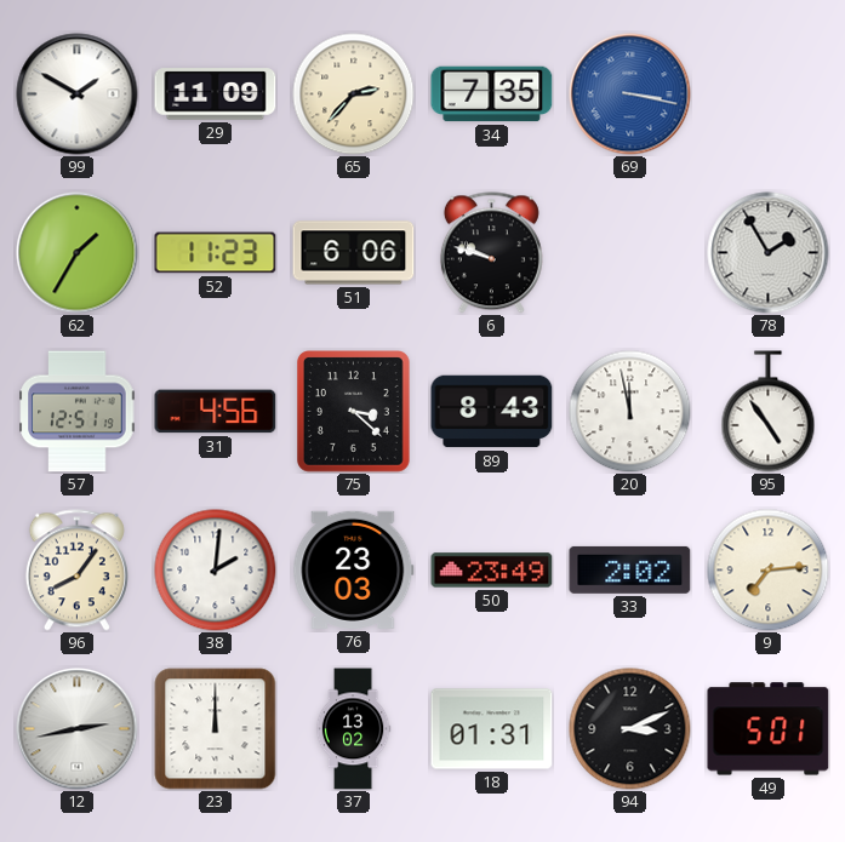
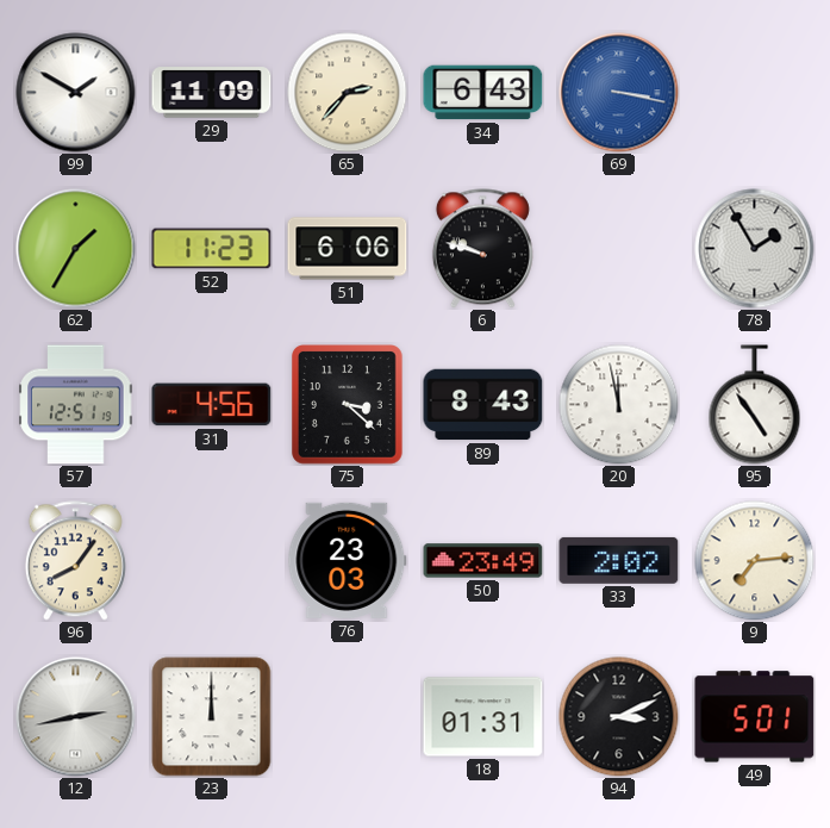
34: 7:35 -> 6:43 (483, 93)
38: 2:01 -> none (216, 571)
37: 13:02 -> none (353, 729)
